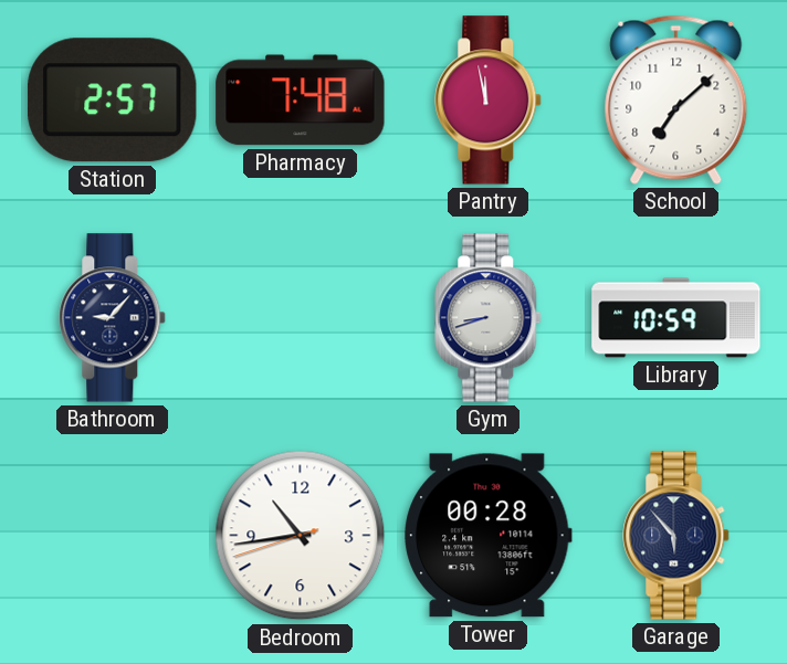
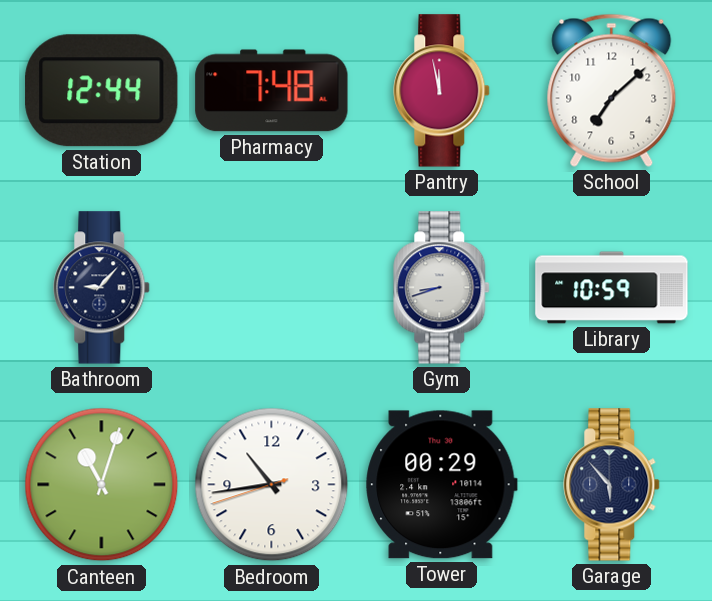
Station: 2:57 -> 12:44 (102, 91)
Canteen: none -> 11:03 (102, 485)
Tower: 00:28 -> 00:29 (442, 485)
